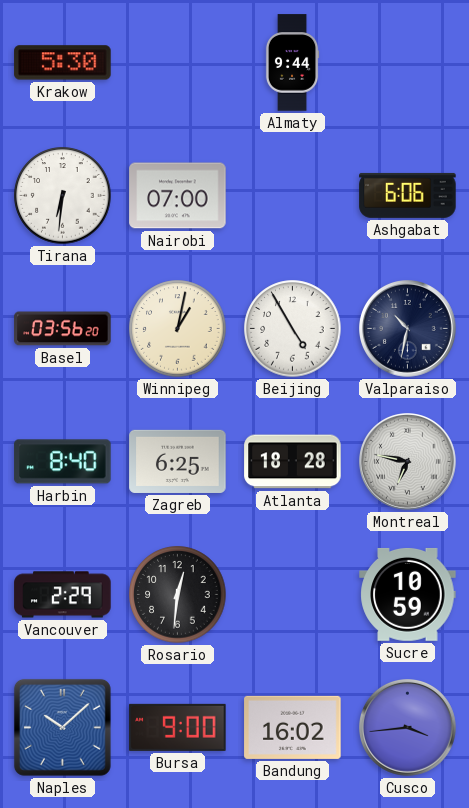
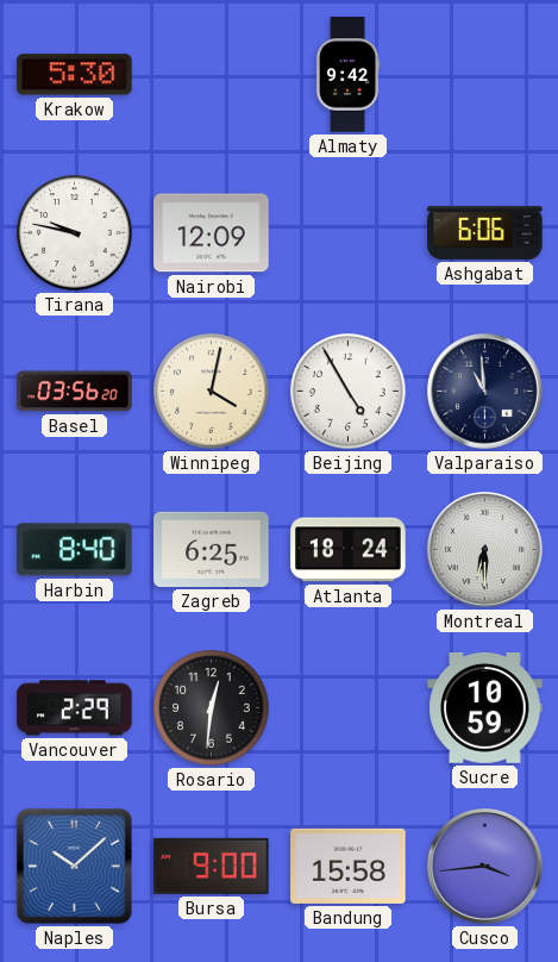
Almaty: 9:44 -> 9:42 (347, 75)
Tirana: 6:31 -> 9:47 (75, 233)
Nairobi: 07:00 -> 12:09 (212, 233)
Winnipeg: 1:02 -> 4:02 (212, 392)
Valparaiso: 10:32 -> 10:59 (485, 392)
Atlanta: 18:28 -> 18:24 (349, 550)
Montreal: 6:47 -> 6:30 (485, 550)
Bandung: 16:02 -> 15:58 (349, 866)
